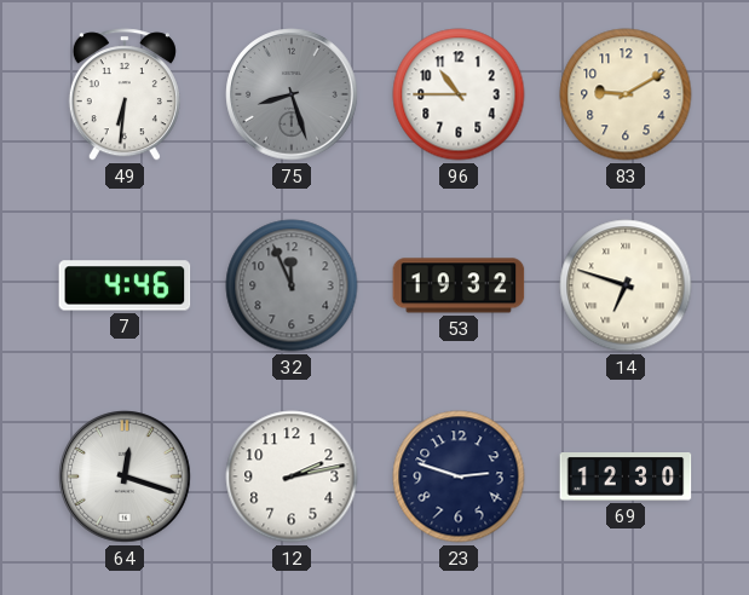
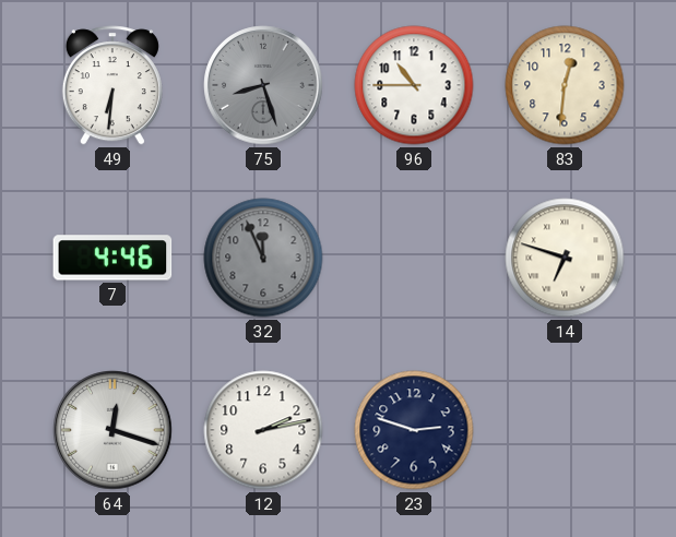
83: 9:10 -> 12:31 (565, 85)
53: 19:32 -> none (459, 285)
69: 12:30 -> none (626, 478)
